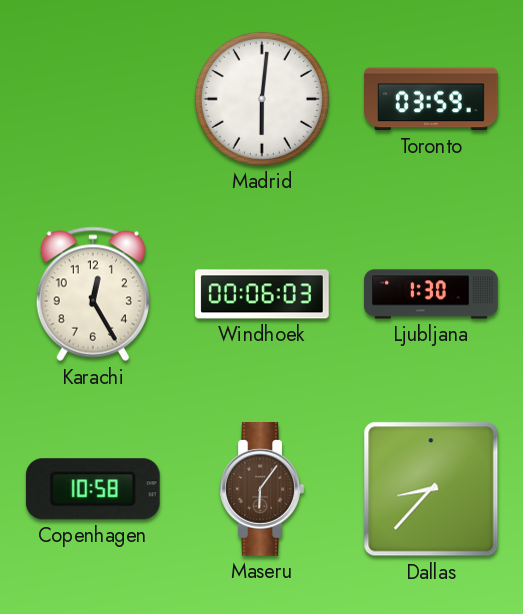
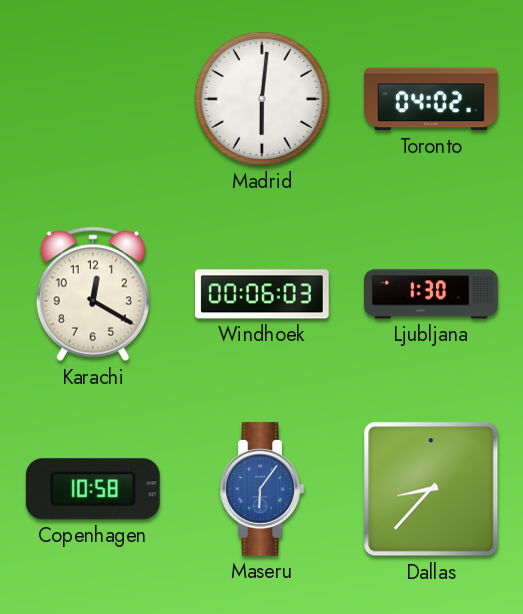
Toronto: 03:59 -> 04:02 (432, 99)
Karachi: 12:25 -> 12:20 (93, 294)
Maseru dial: brown -> blue (262, 490)
